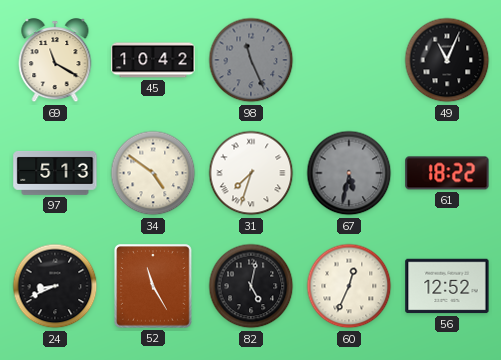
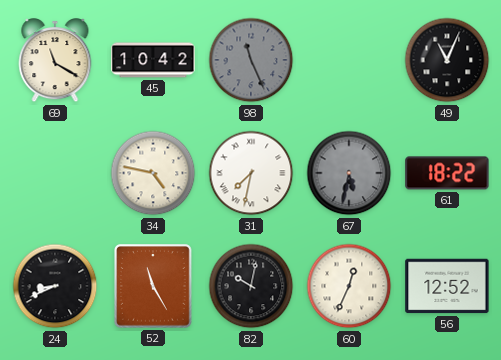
97: 5:13 -> none (55, 173)
34: 4:51 -> 4:47 (153, 173)
31: 7:33 -> 7:32 (251, 173)
82: 5:02 -> 10:02 (251, 286)
